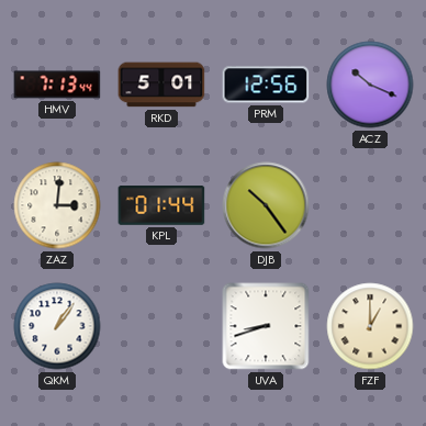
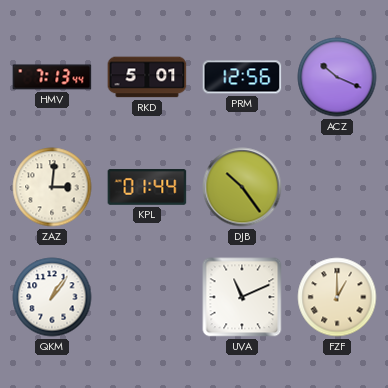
UVA: 8:42 -> 11:11 (242, 297)
